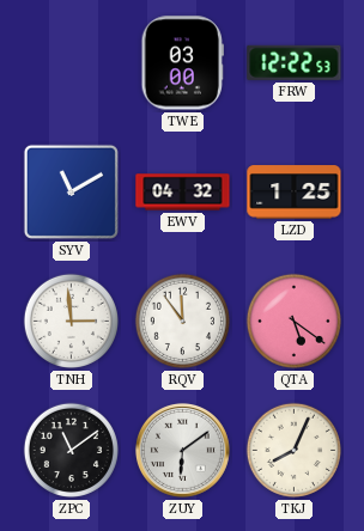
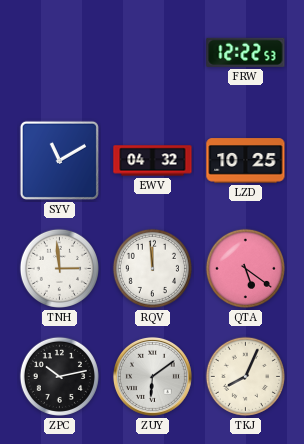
TWE: 03:00 -> none (182, 63)
LZD: 1:25 -> 10:25 (246, 161)
RQV: 11:54 -> 11:59 (152, 268)
ZPC: 11:09 -> 10:13 (59, 376)
